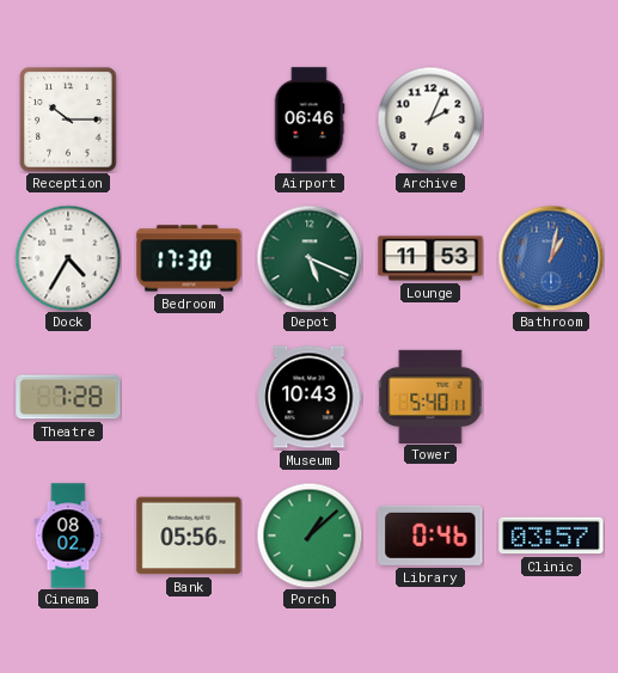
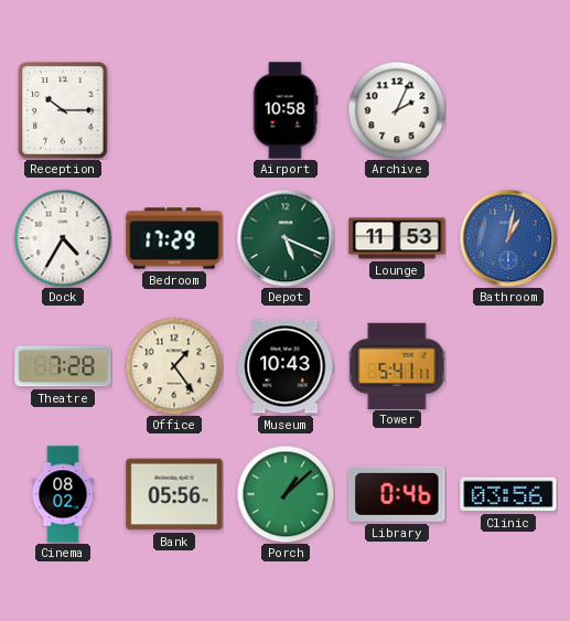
Airport: 06:46 -> 10:58 (286, 110)
Bedroom: 17:30 -> 17:29 (174, 238)
Office: none -> 1:24 (174, 366)
Tower: 5:40 -> 5:41 (397, 365)
Clinic: 03:57 -> 03:56 (508, 494)
